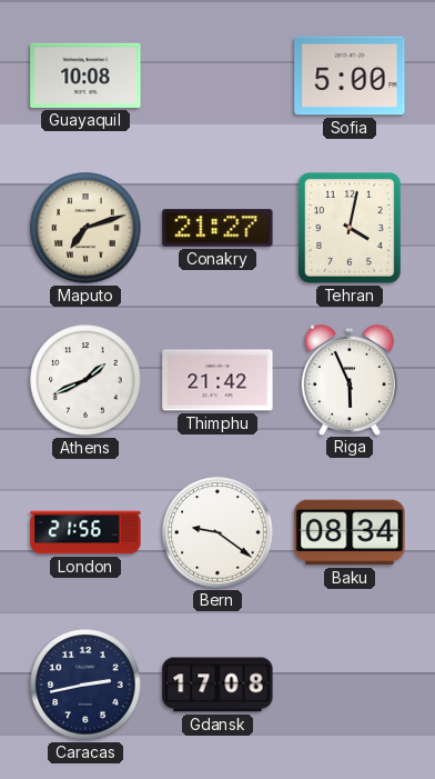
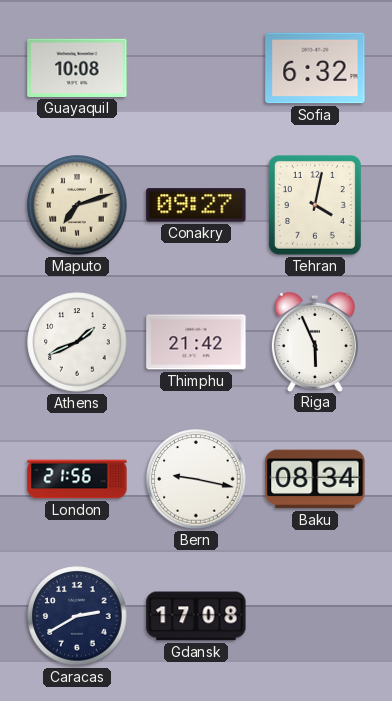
Sofia: 5:00 -> 6:32 (315, 68)
Conakry: 21:27 -> 09:27 (196, 205)
Bern: 9:21 -> 9:17 (196, 479)
Caracas: 2:43 -> 2:40 (77, 616)
